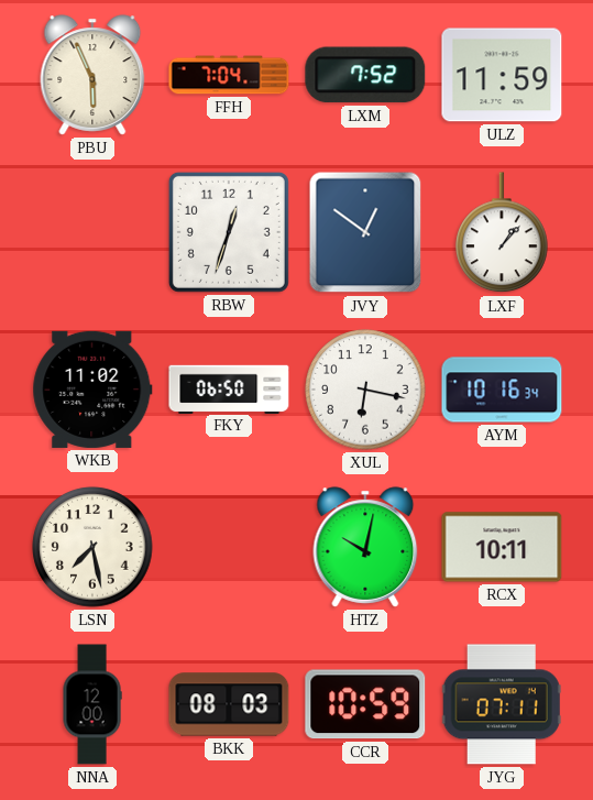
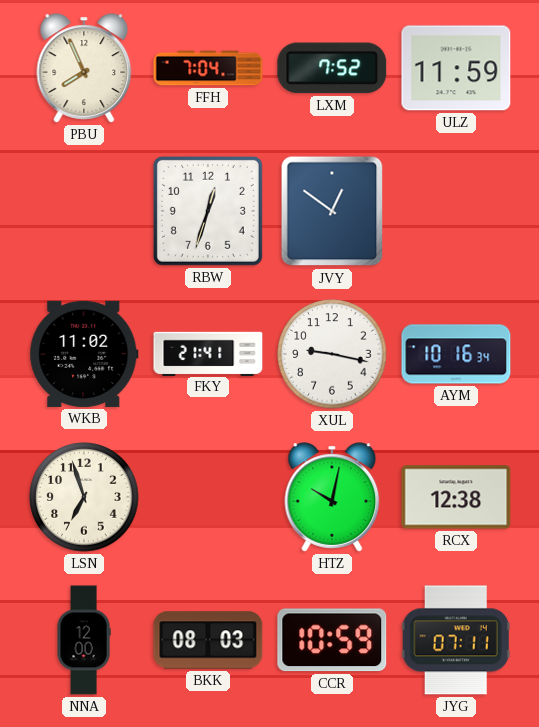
PBU: 5:56 -> 7:56 (84, 68)
LXF: 1:07 -> none (502, 233)
FKY: 06:50 -> 21:41 (208, 353)
XUL: 6:17 -> 9:17 (332, 354)
LSN: 7:28 -> 6:57 (84, 497)
RCX: 10:11 -> 12:38 (456, 497)
